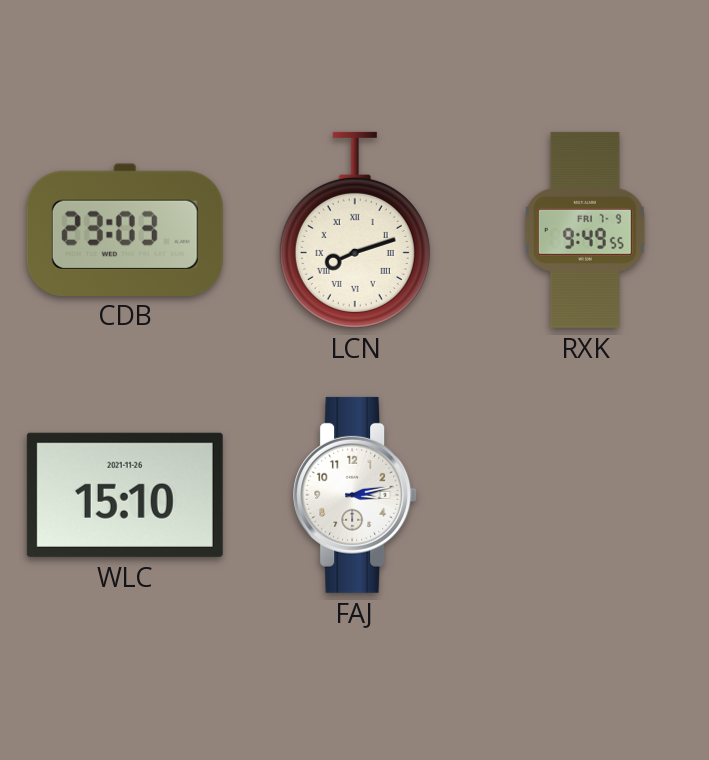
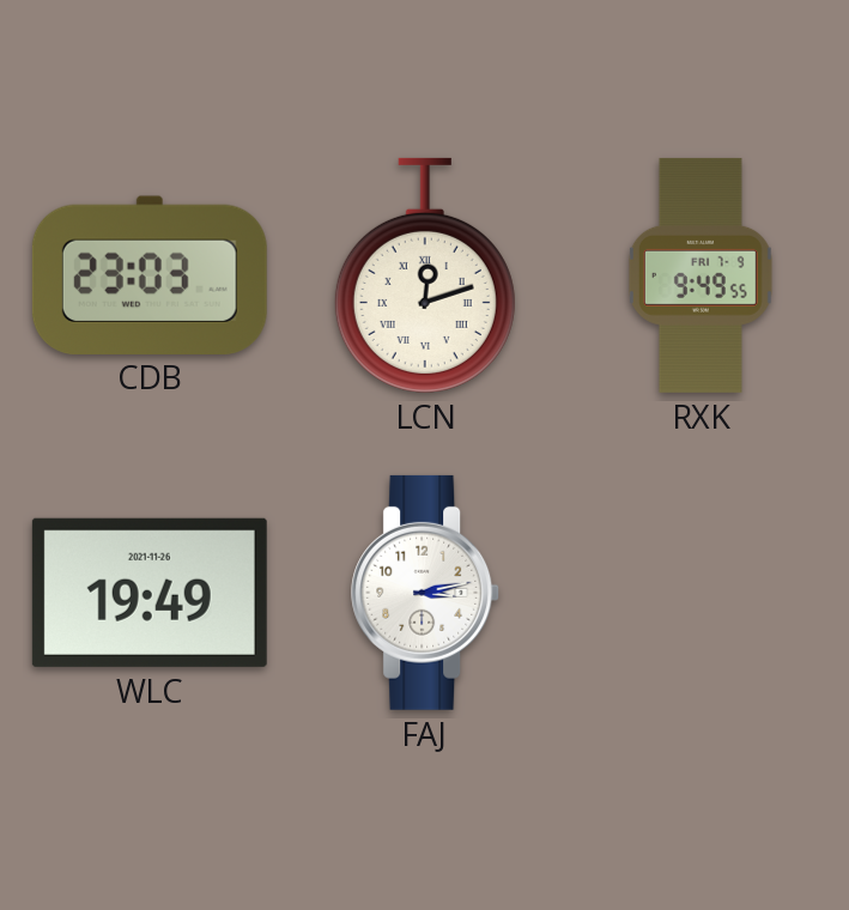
LCN: 8:12 -> 12:12 (425, 275)
WLC: 15:10 -> 19:49 (150, 593)
